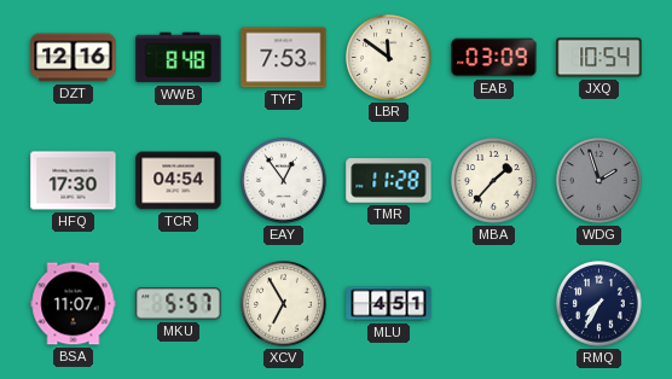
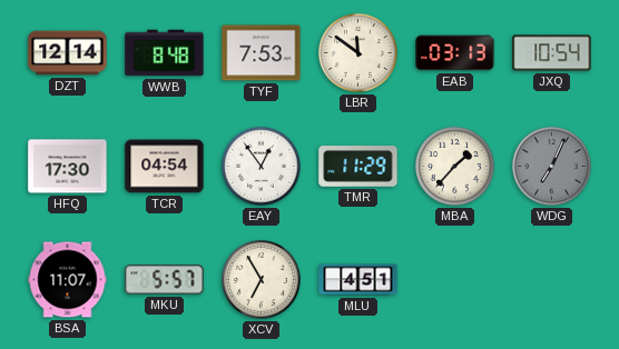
DZT: 12:16 -> 12:14 (68, 53)
EAB: 03:09 -> 03:13 (455, 53)
TMR: 11:28 -> 11:29 (358, 167)
WDG: 1:57 -> 7:04 (552, 167)
RMQ: 7:35 -> none (599, 304)
